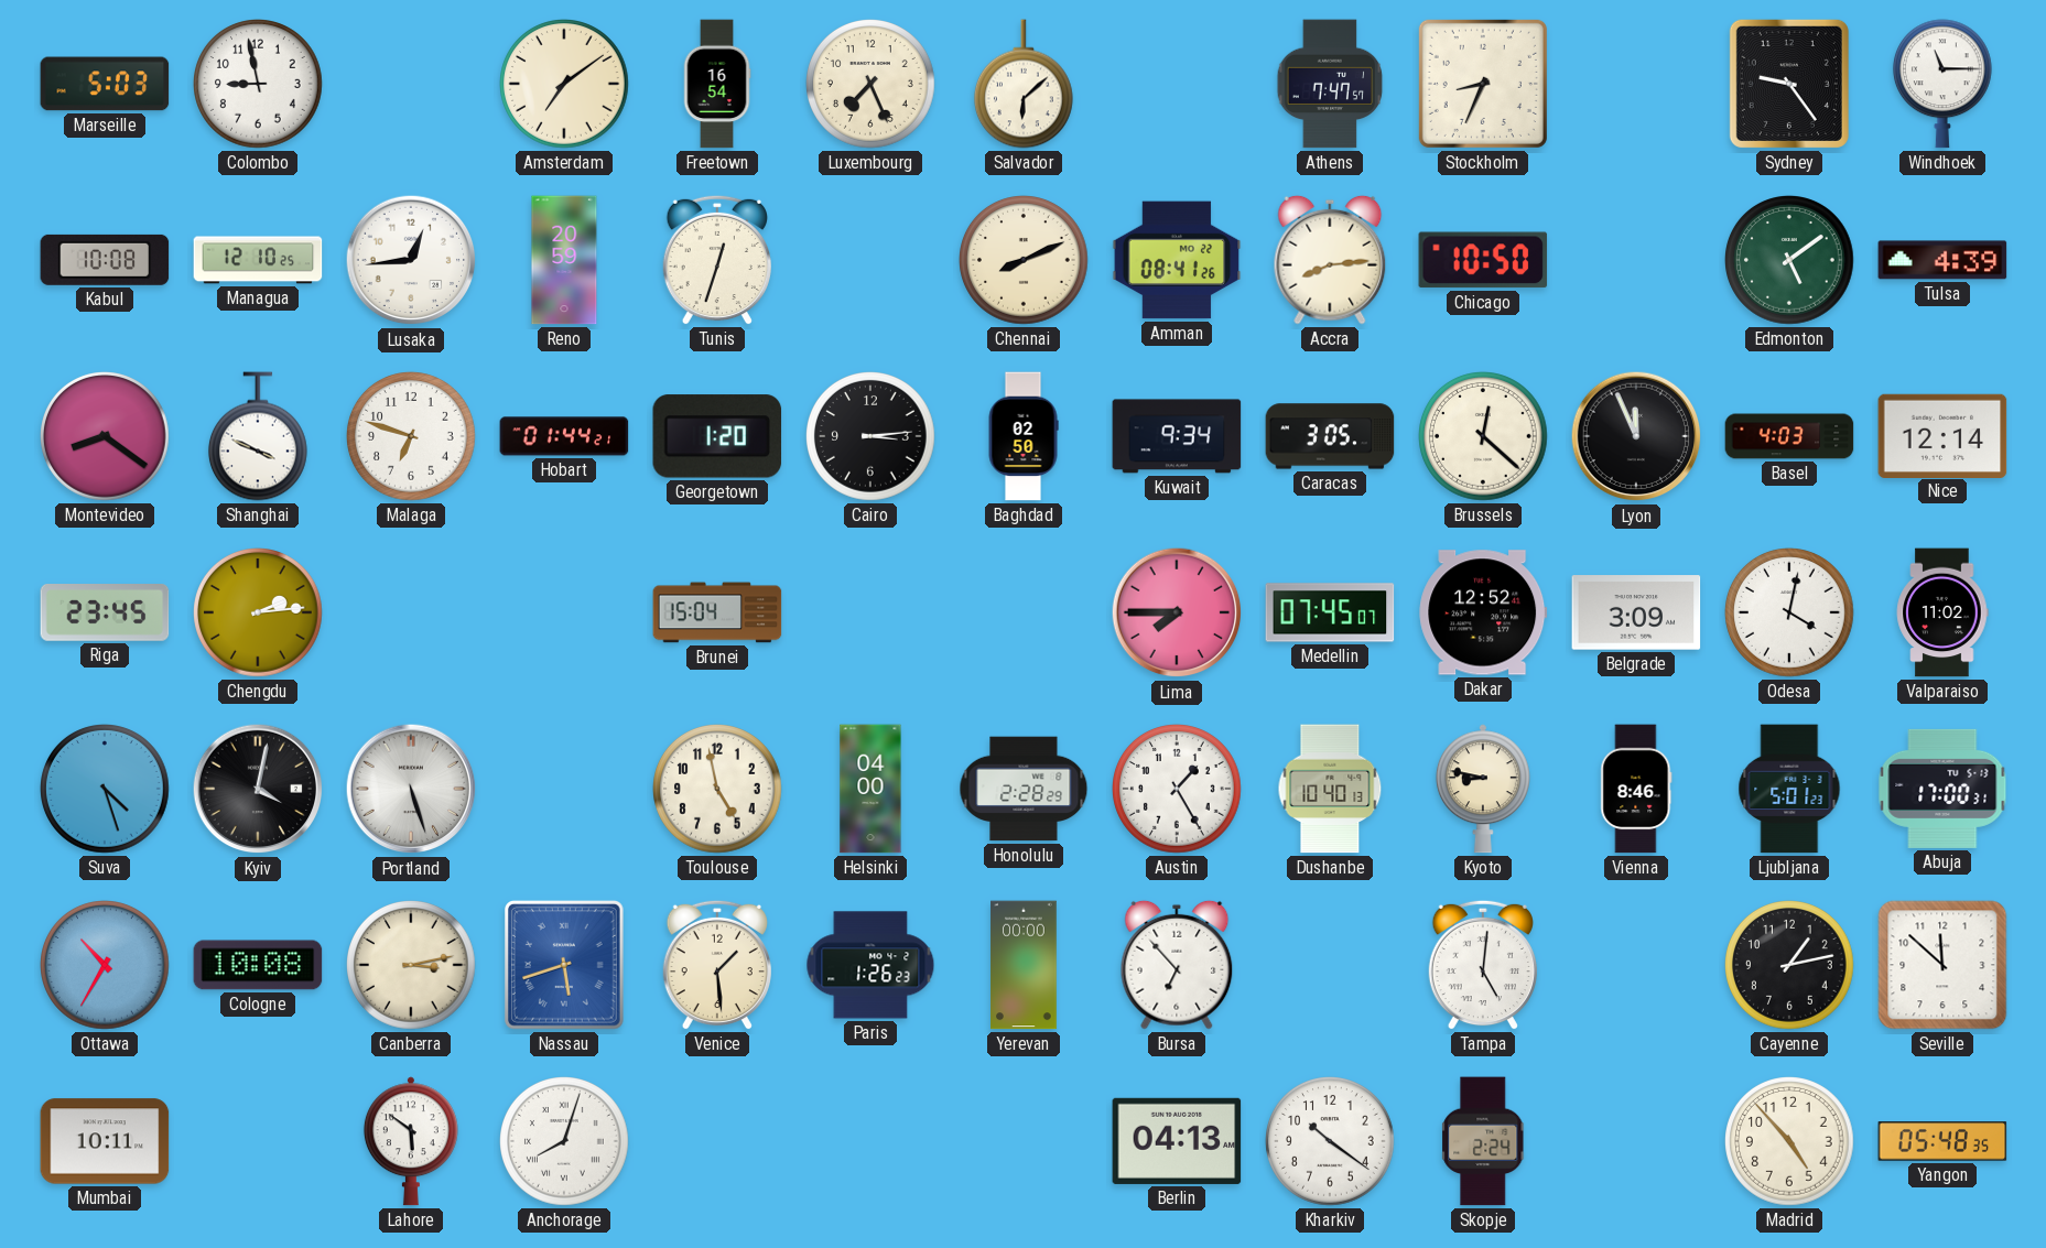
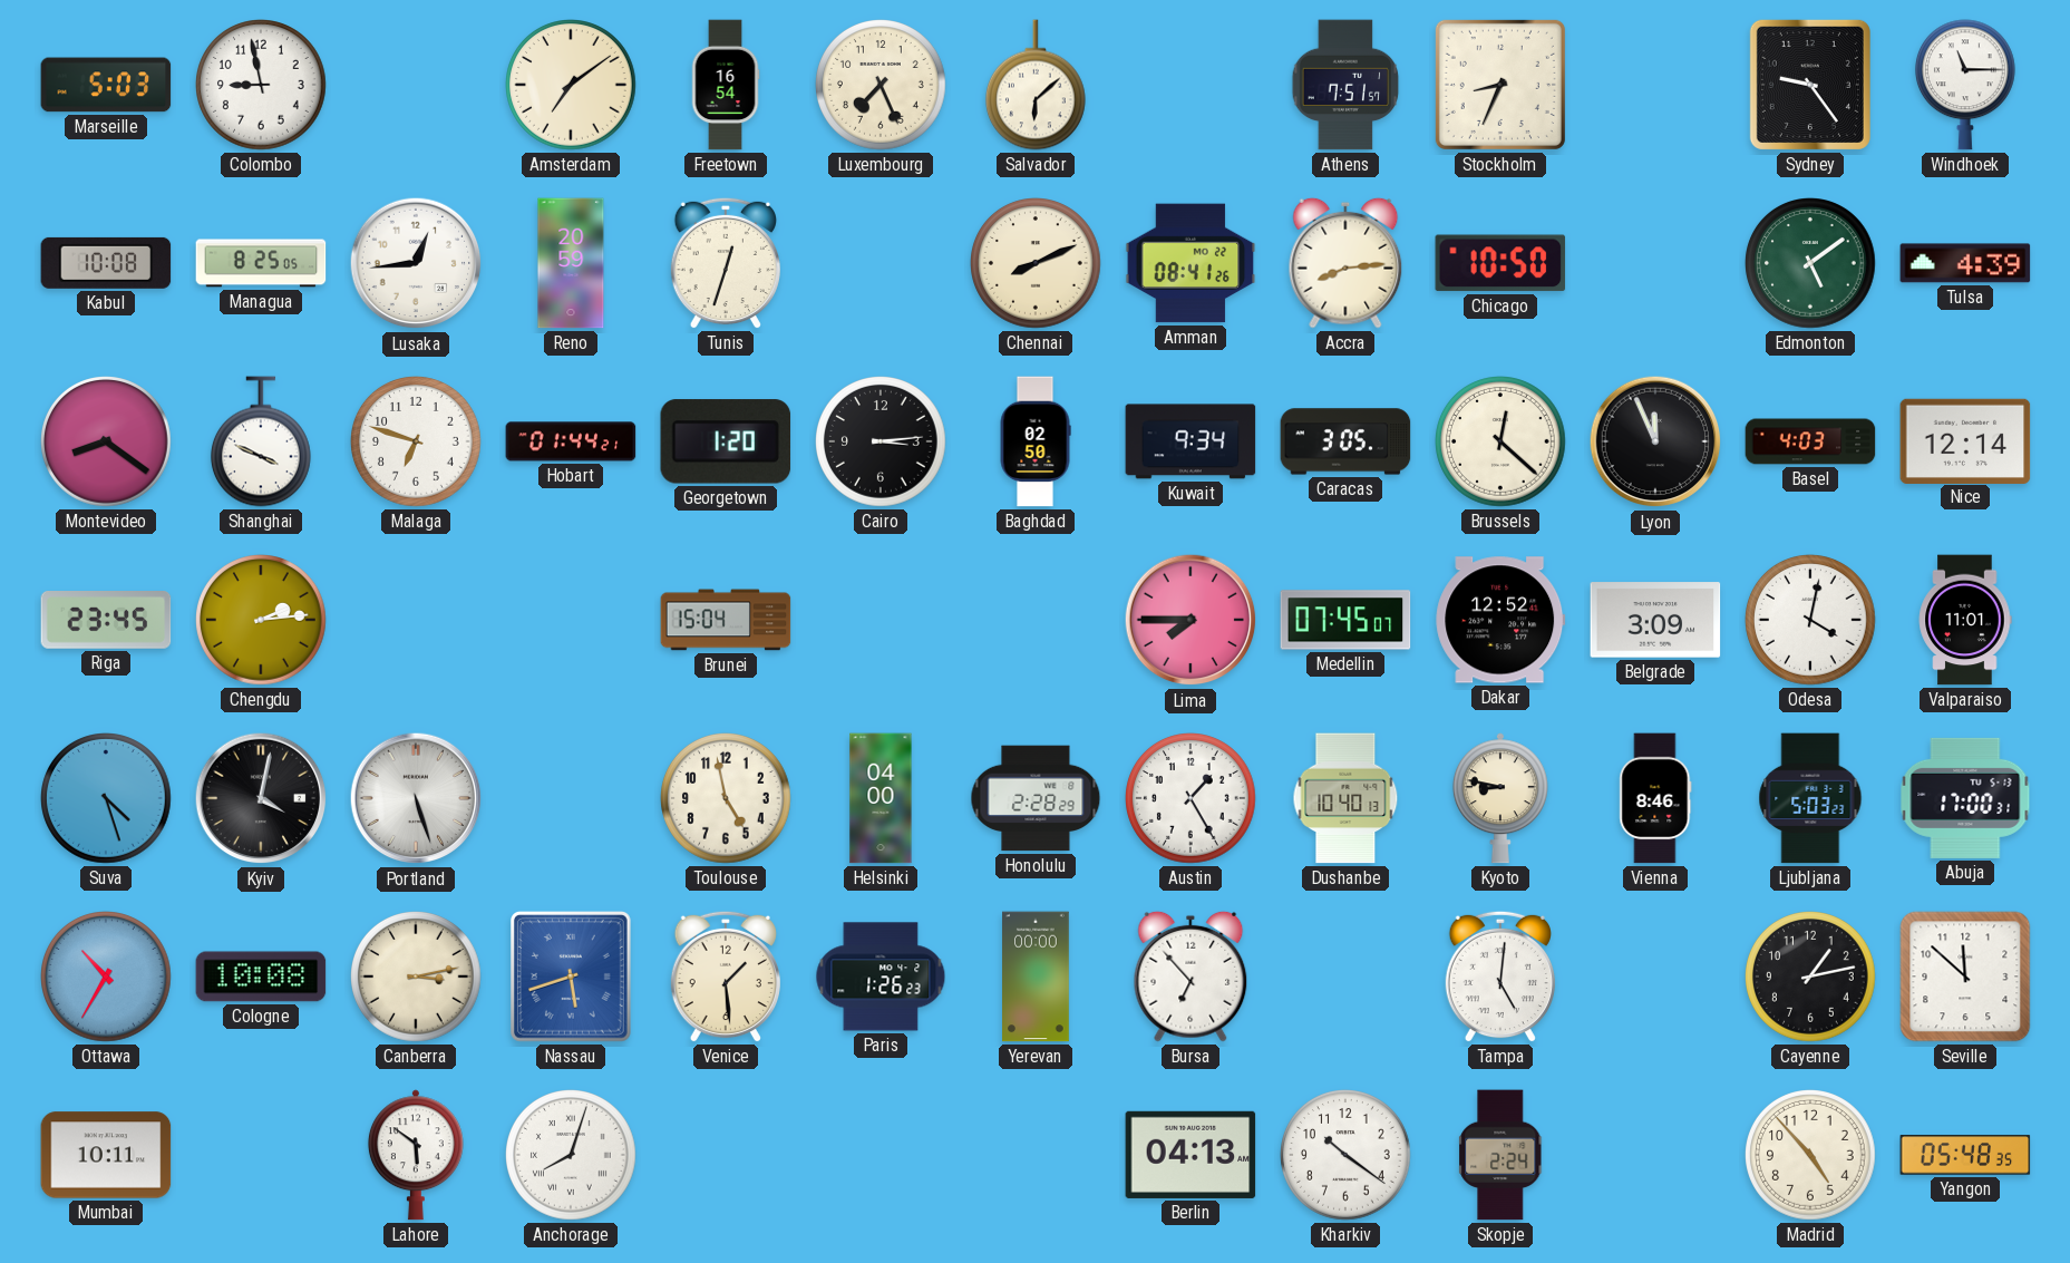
Athens: 7:47 -> 7:51 (1345, 85)
Managua: 12:10 -> 8:25 (261, 263)
Valparaiso: 11:02 -> 11:01 (1965, 620)
Ljubljana: 5:01 -> 5:03 (1810, 798)
